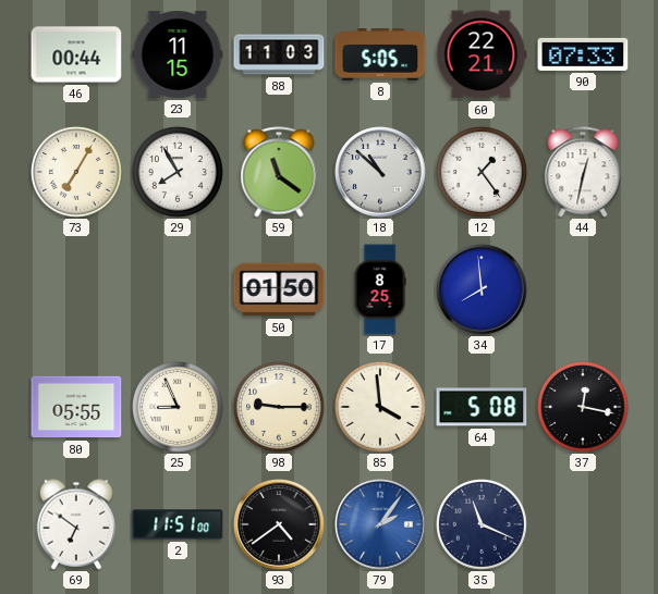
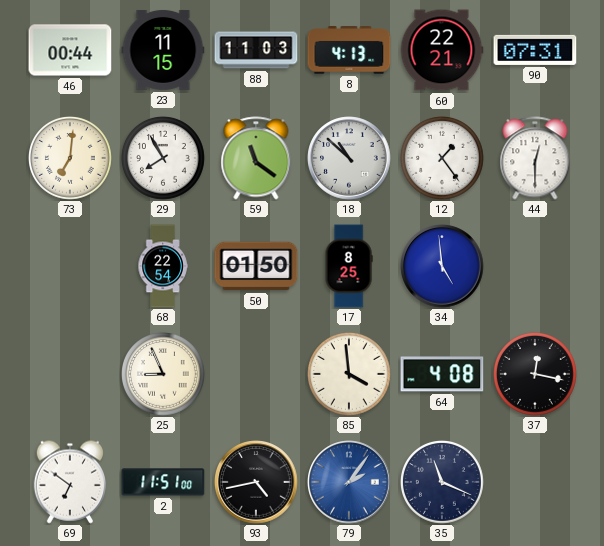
8: 5:05 -> 4:13 (349, 51)
90: 07:33 -> 07:31 (535, 50)
73: 7:05 -> 7:01 (71, 159)
44: 12:32 -> 12:30 (535, 158)
68: none -> 22:54 (163, 266)
34: 7:59 -> 4:59 (442, 266)
80: 05:55 -> none (76, 407)
98: 9:15 -> none (280, 408)
64: 5:08 -> 4:08 (442, 374)
93: 4:39 -> 4:43 (256, 482)
